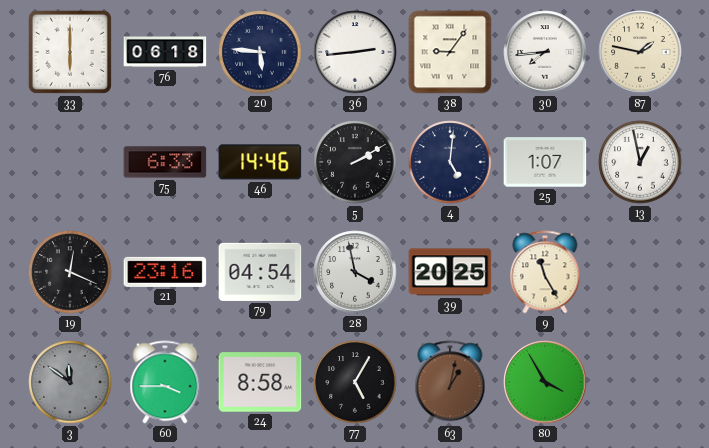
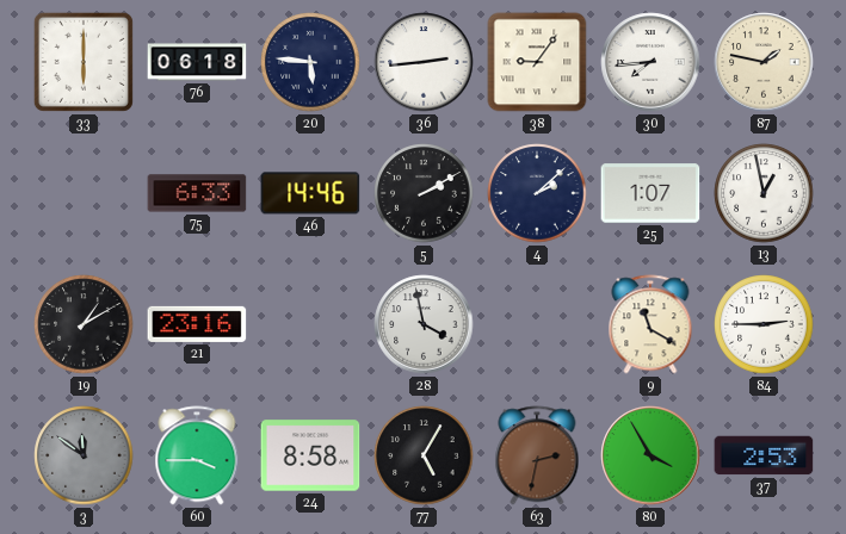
4: 5:01 -> 2:08 (537, 193)
19: 12:19 -> 1:10 (84, 324)
79: 04:54 -> none (260, 272)
39: 20:25 -> none (450, 272)
9: 11:25 -> 11:20 (650, 324)
84: none -> 2:45 (764, 324)
63: 1:02 -> 2:32 (537, 455)
37: none -> 2:53 (764, 455)
